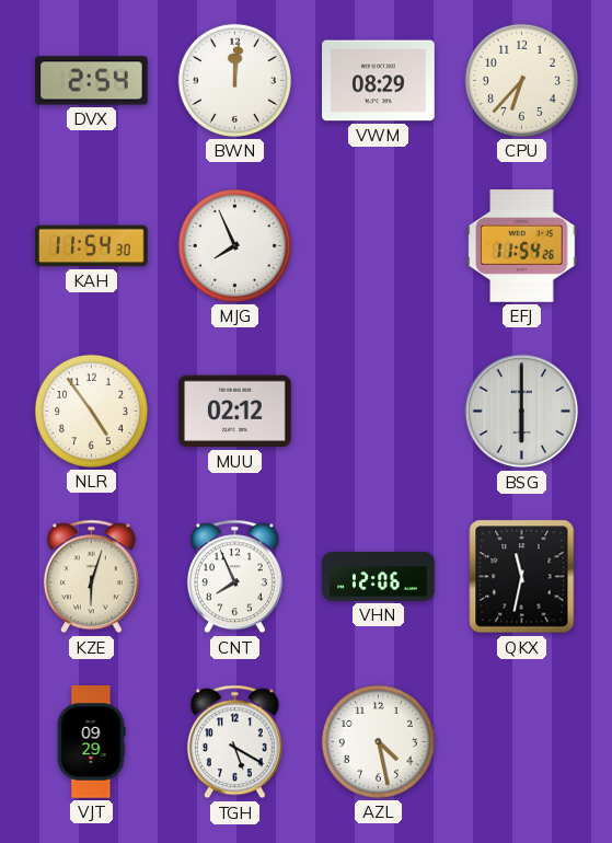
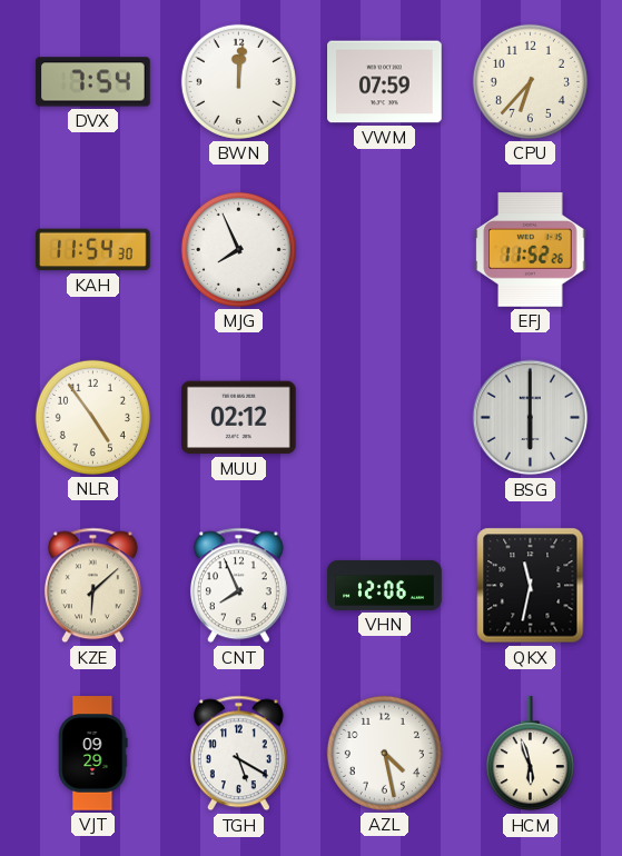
DVX: 2:54 -> 7:54 (93, 82)
VWM: 08:29 -> 07:59 (385, 82)
EFJ: 11:54 -> 11:52 (531, 250)
KZE: 6:03 -> 6:08 (92, 586)
HCM: none -> 5:57 (530, 754)
